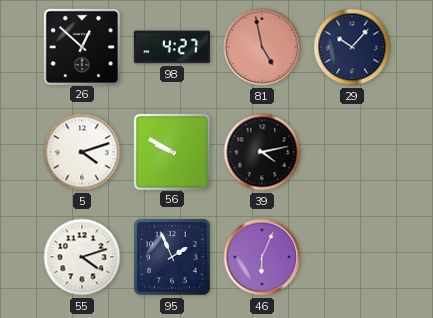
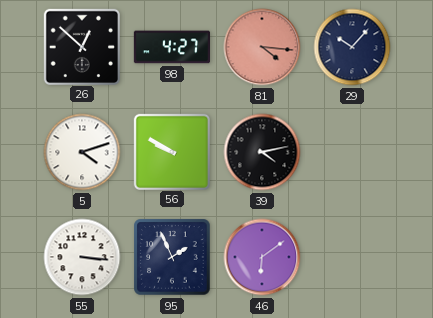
81: 4:58 -> 4:16 (262, 47)
55: 4:12 -> 3:16 (82, 257)
46: 6:04 -> 6:09 (262, 257)
